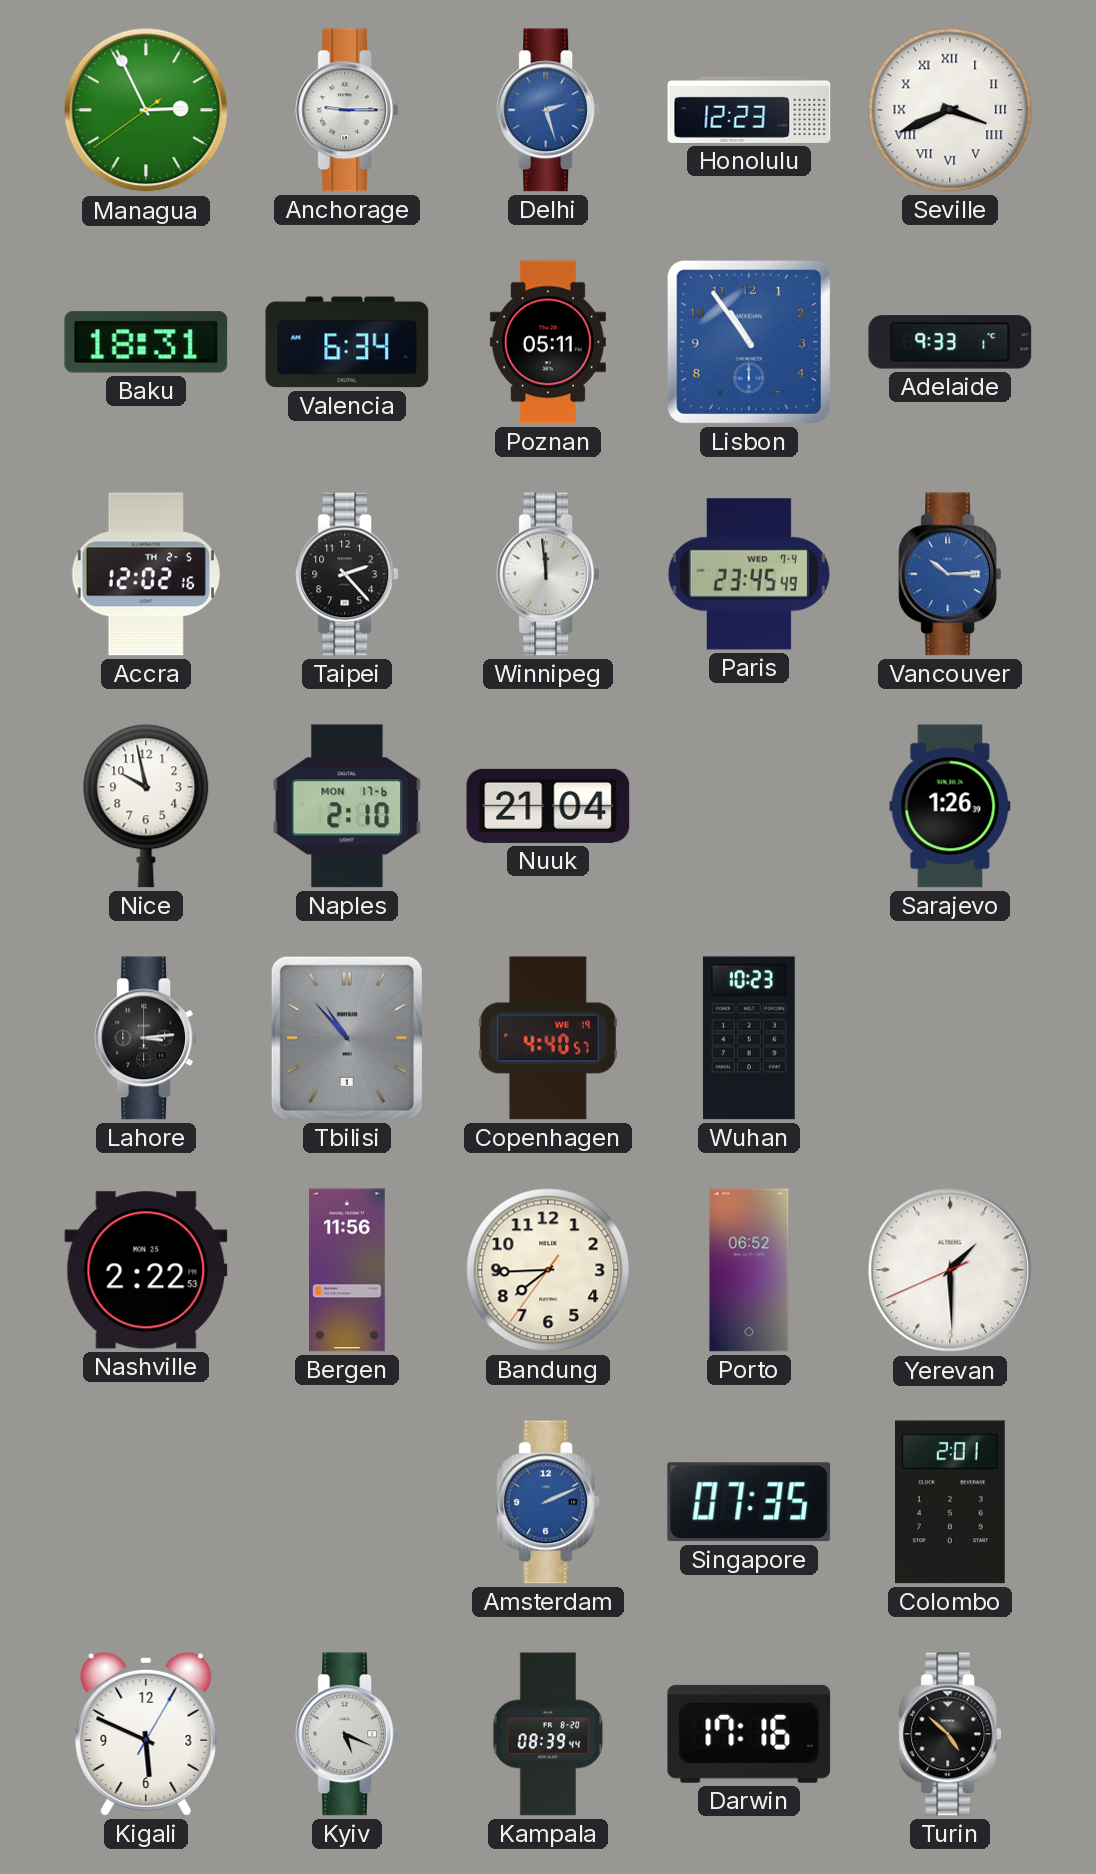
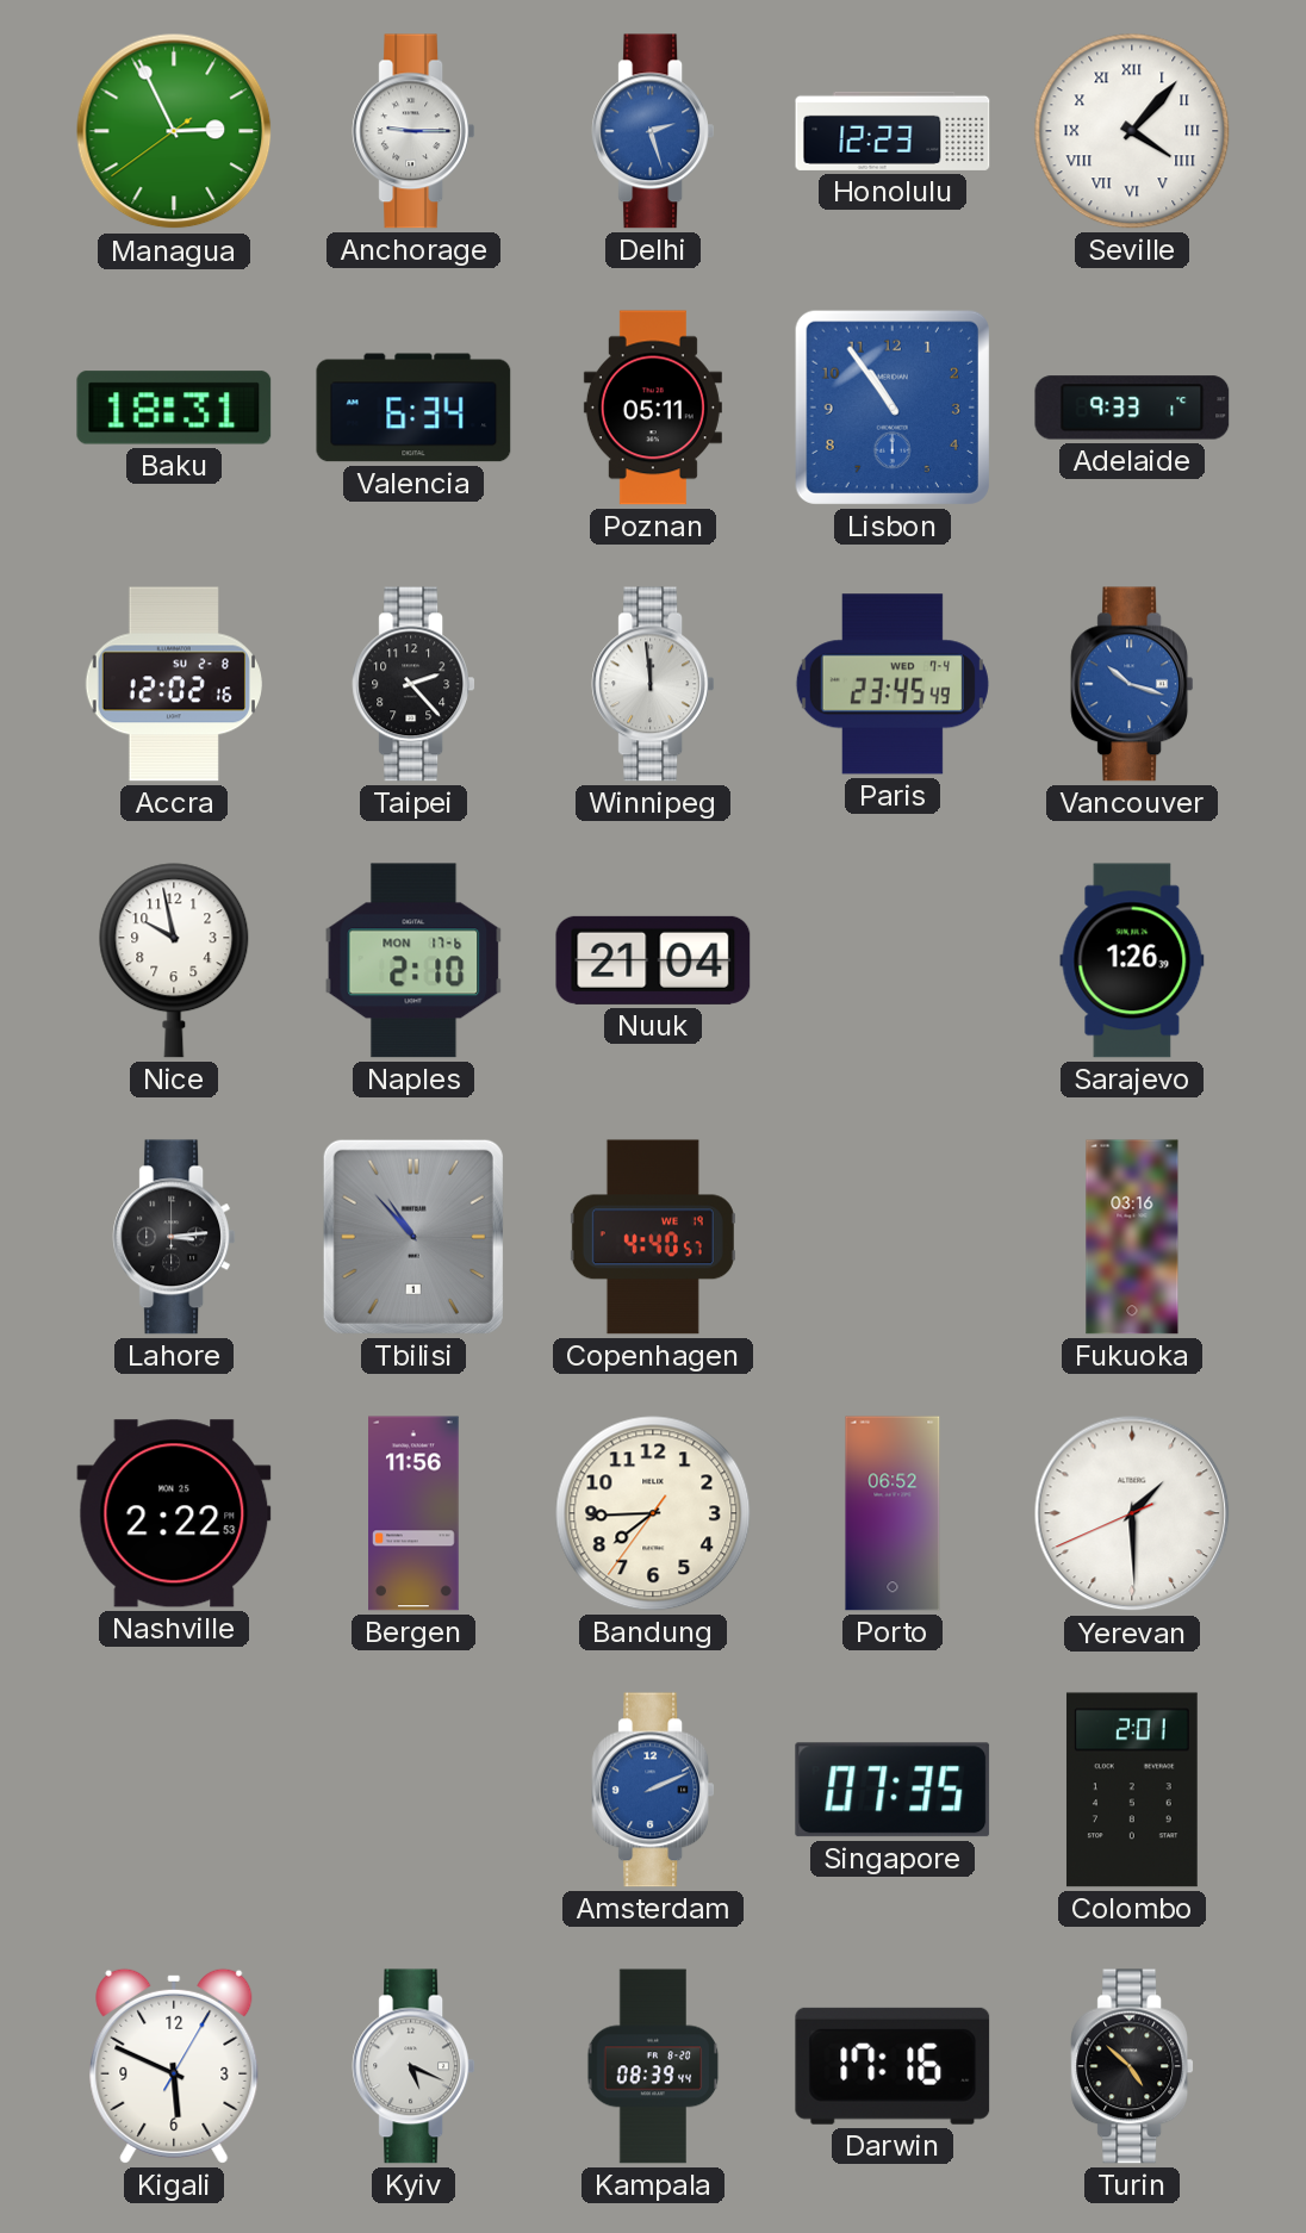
Seville: 3:41 -> 4:07 (1132, 131)
Accra date: TH 2-5 -> SU 2-8 (174, 684)
Vancouver: 10:15 -> 10:18 (1132, 684)
Wuhan: 10:23 -> none (749, 1038)
Fukuoka: none -> 03:16 (1132, 1237)
